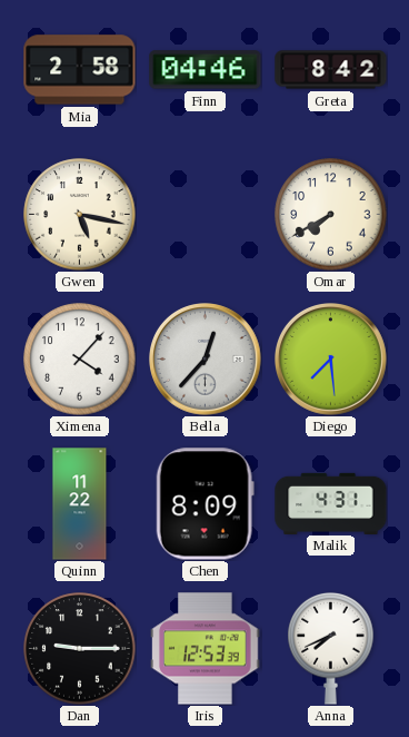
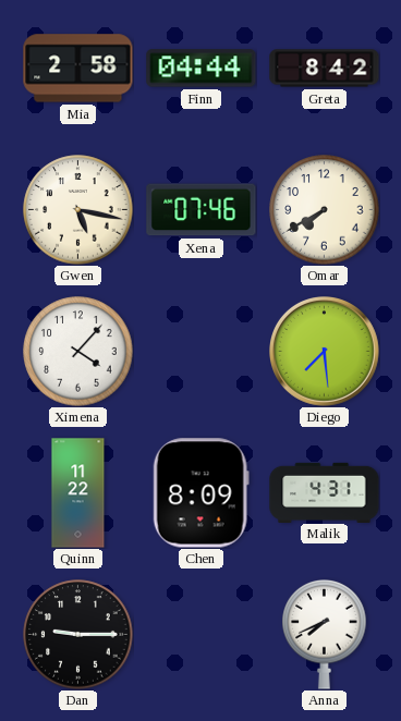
Finn: 04:46 -> 04:44 (202, 69)
Xena: none -> 07:46 (202, 210)
Bella: 12:37 -> none (206, 360)
Iris: 12:53 -> none (206, 649)
